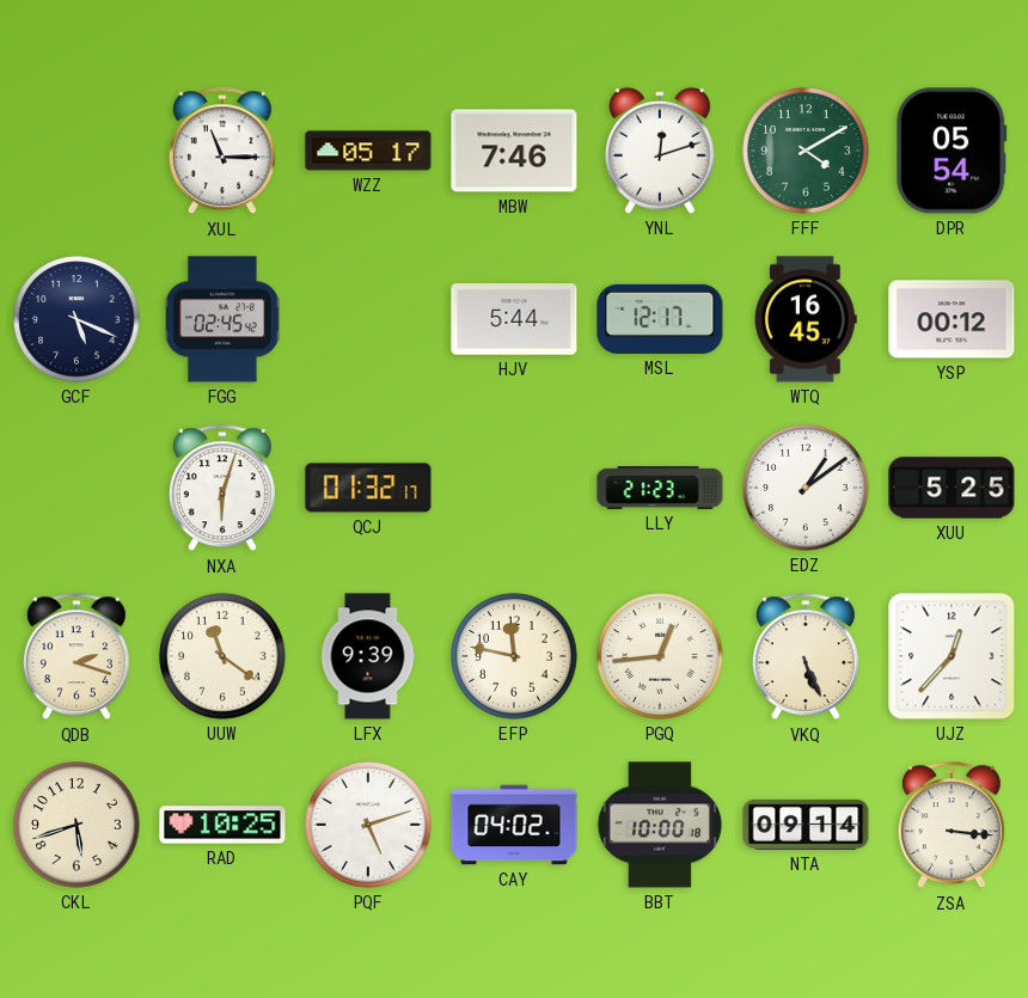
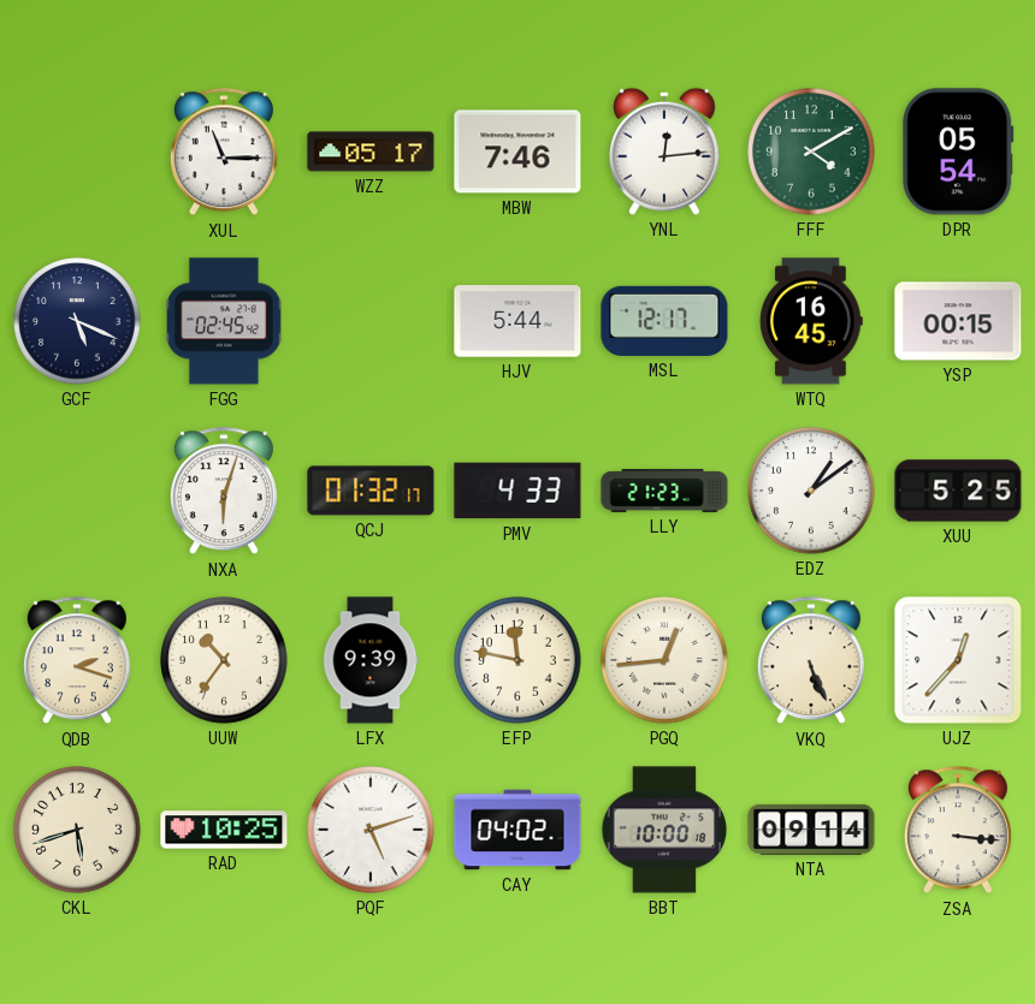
YNL: 12:12 -> 12:14 (666, 152)
YSP: 00:12 -> 00:15 (958, 321)
PMV: none -> 4:33 (517, 491)
UUW: 11:21 -> 10:36 (224, 660)
